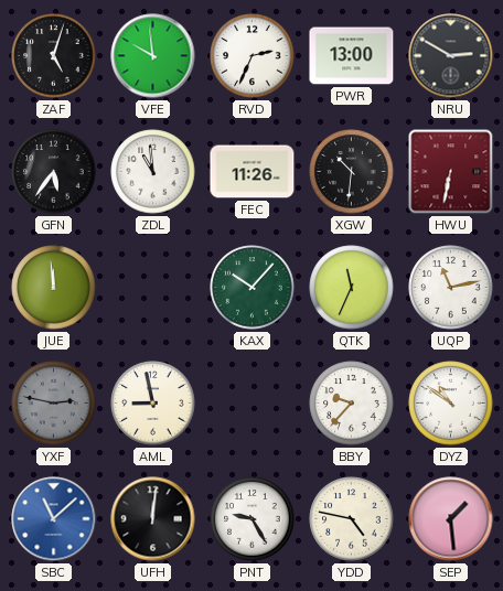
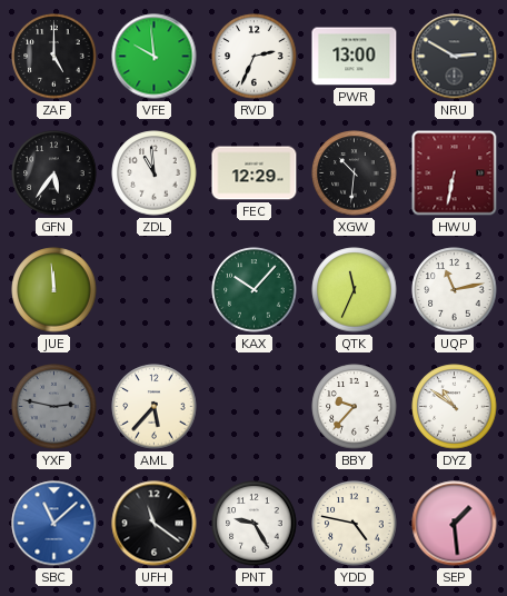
ZAF: 5:03 -> 5:00 (54, 57)
FEC: 11:26 -> 12:29 (255, 173)
AML: 8:58 -> 5:37 (155, 407)
UFH: 12:01 -> 11:21 (155, 524)
